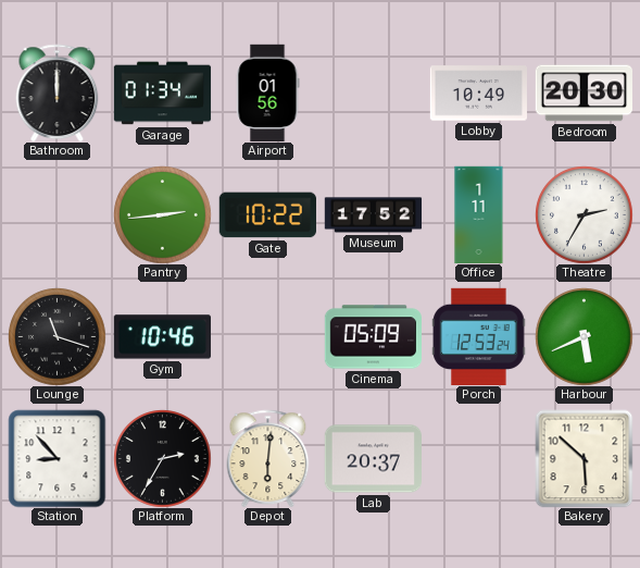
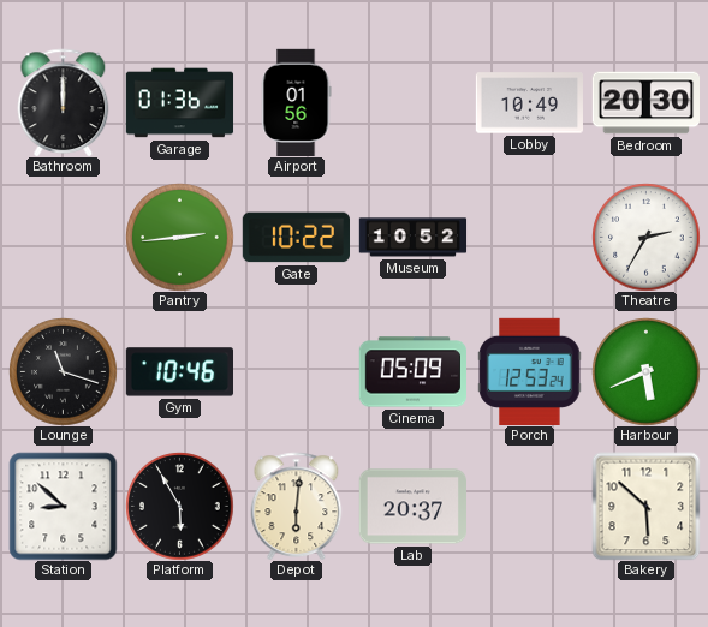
Garage: 01:34 -> 01:36 (179, 103)
Museum: 17:52 -> 10:52 (412, 238)
Office: 1:11 -> none (479, 214)
Station: 8:53 -> 8:52 (63, 506)
Platform: 2:35 -> 5:55 (179, 506)
